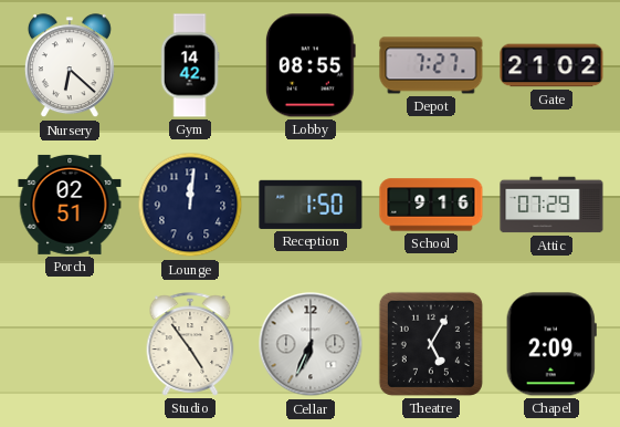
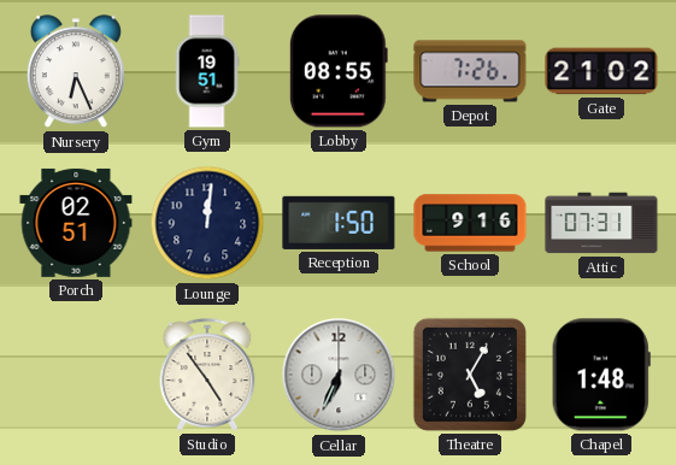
Nursery: 6:22 -> 6:26 (76, 72)
Gym: 14:42 -> 19:51 (207, 71)
Depot: 7:27 -> 7:26 (470, 71)
Attic: 07:29 -> 07:31 (601, 223)
Chapel: 2:09 -> 1:48 (601, 375)
